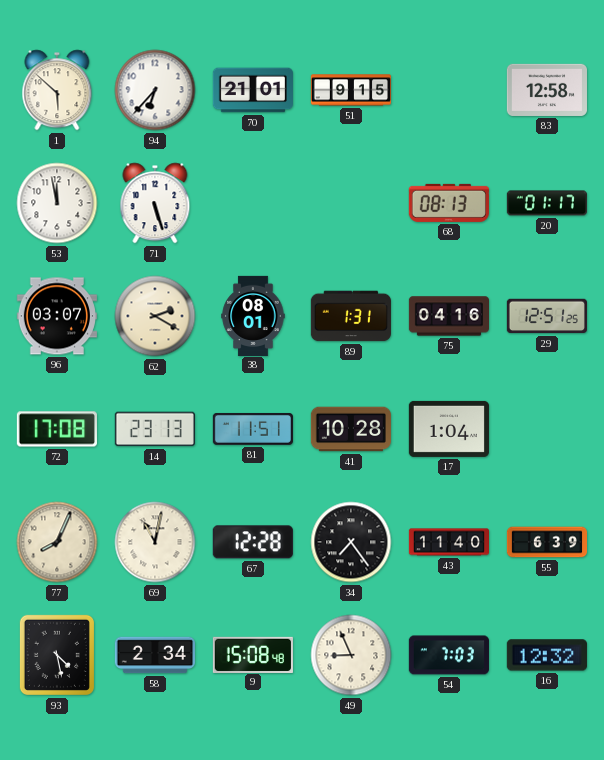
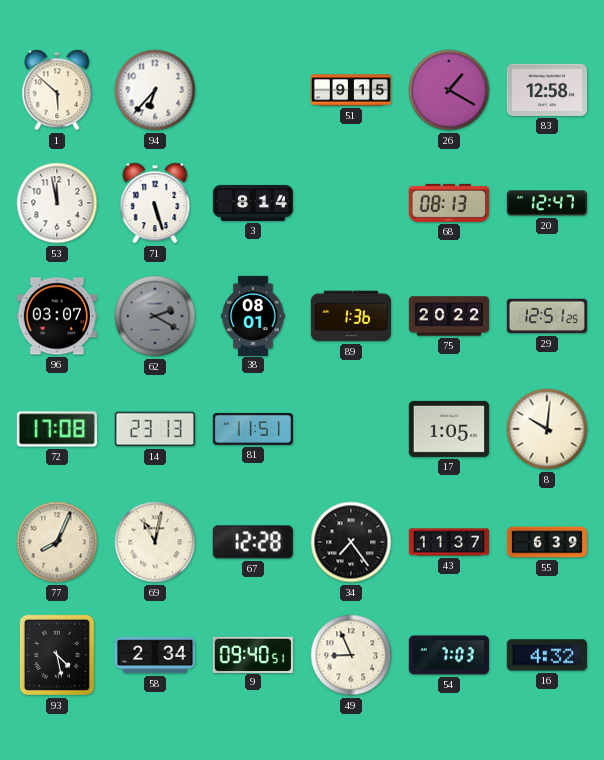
70: 21:01 -> none (252, 90)
26: none -> 1:20 (449, 90)
3: none -> 8:14 (252, 203)
20: 01:17 -> 12:47 (547, 203)
62 dial: cream -> grey (155, 316)
89: 1:31 -> 1:36 (351, 316)
75: 04:16 -> 20:22 (448, 316)
41: 10:28 -> none (351, 429)
17: 1:04 -> 1:05 (449, 429)
8: none -> 10:01 (547, 429)
43: 11:40 -> 11:37 (448, 542)
9: 15:08 -> 09:40 (253, 654)
16: 12:32 -> 4:32 (547, 655)
